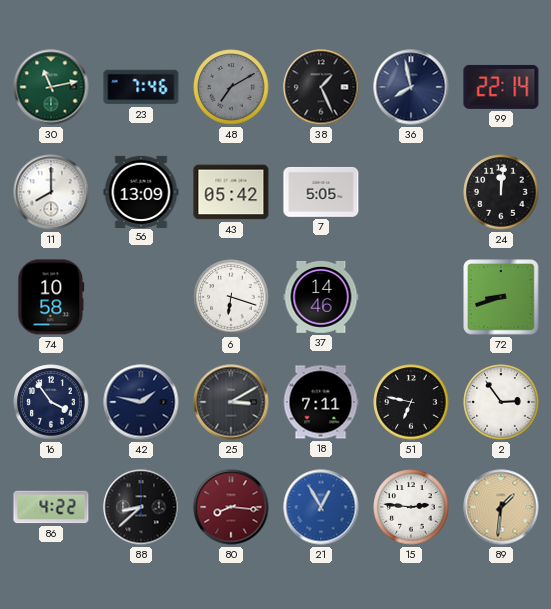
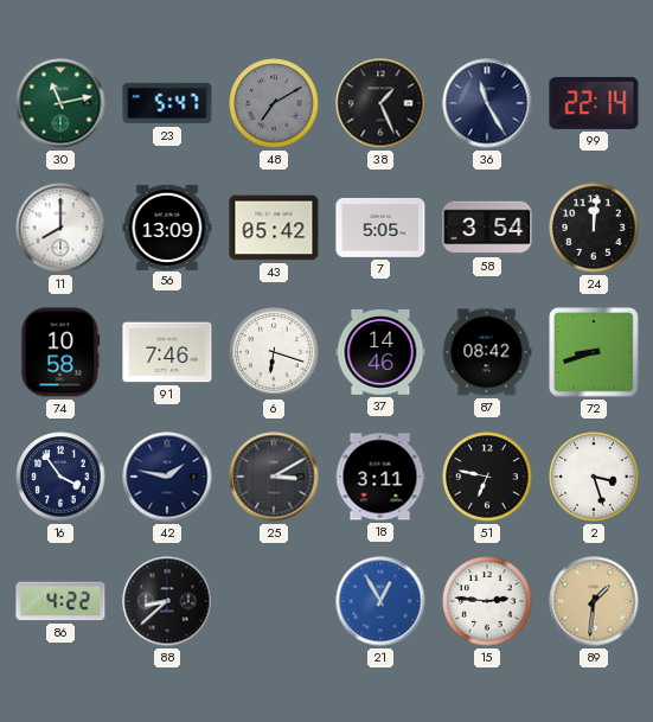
23: 7:46 -> 5:47 (167, 103)
36: 7:58 -> 11:25 (487, 103)
58: none -> 3:54 (487, 228)
91: none -> 7:46 (167, 352)
87: none -> 08:42 (487, 352)
18: 7:11 -> 3:11 (380, 477)
2: 2:54 -> 3:27 (594, 477)
80: 8:16 -> none (231, 507)
